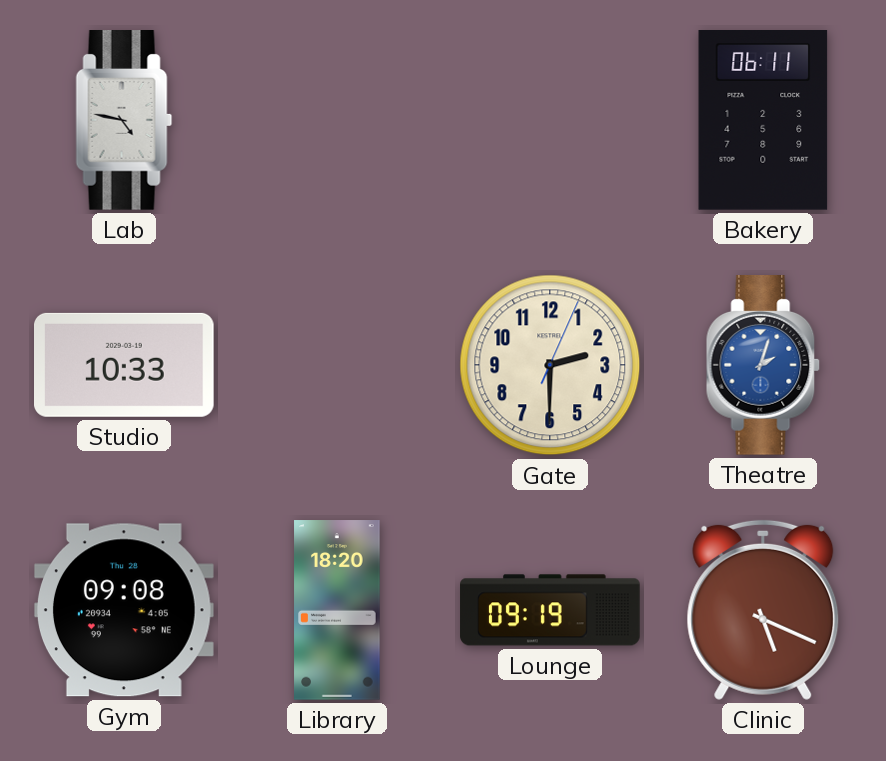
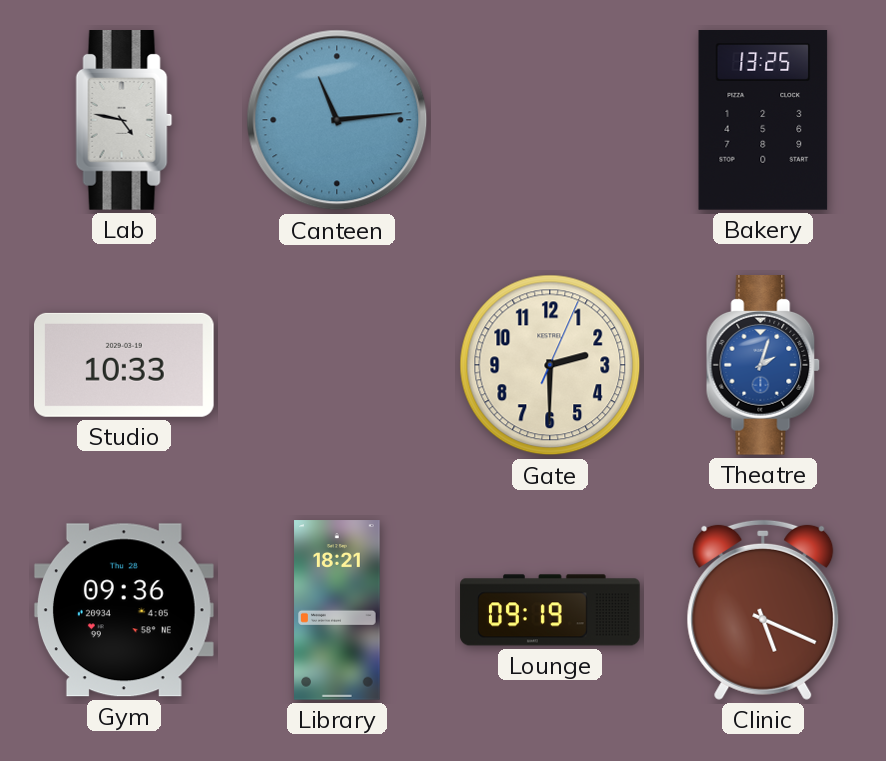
Canteen: none -> 11:14 (337, 120)
Bakery: 06:11 -> 13:25 (763, 121)
Gym: 09:08 -> 09:36 (124, 610)
Library: 18:20 -> 18:21 (337, 610)
